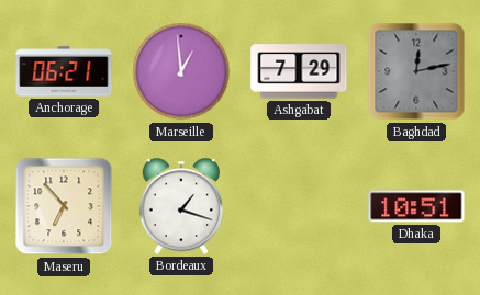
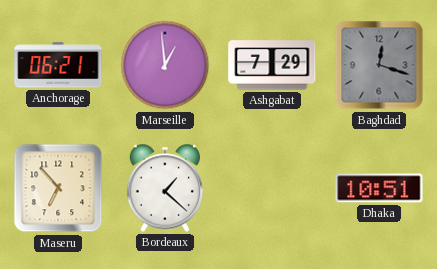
Baghdad: 12:13 -> 12:18 (379, 65)
Bordeaux: 1:18 -> 1:22 (165, 188)
